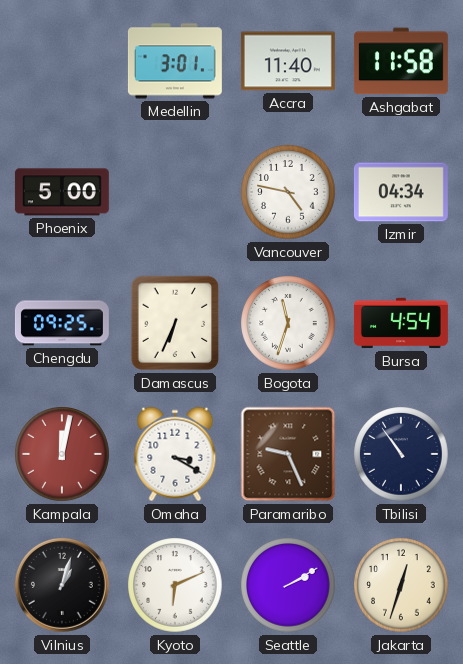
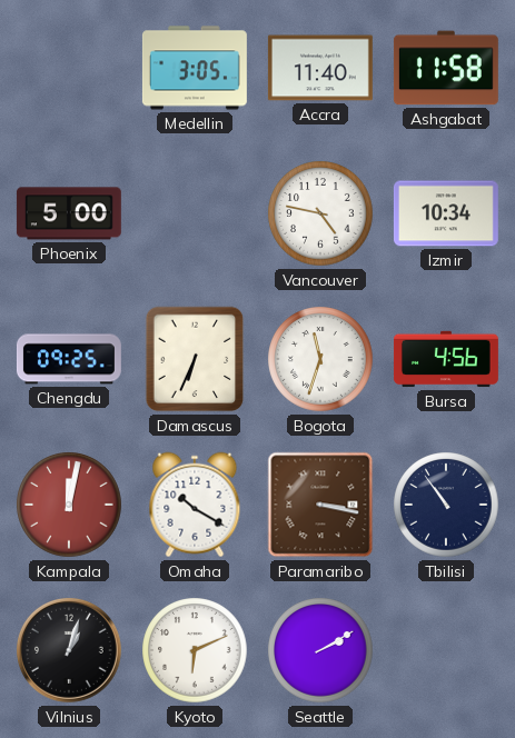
Medellin: 3:01 -> 3:05 (195, 68)
Izmir: 04:34 -> 10:34 (446, 213)
Bursa: 4:54 -> 4:56 (446, 359)
Omaha: 3:20 -> 10:20 (195, 505)
Paramaribo: 9:26 -> 3:17 (320, 505)
Jakarta: 12:33 -> none (401, 585)
